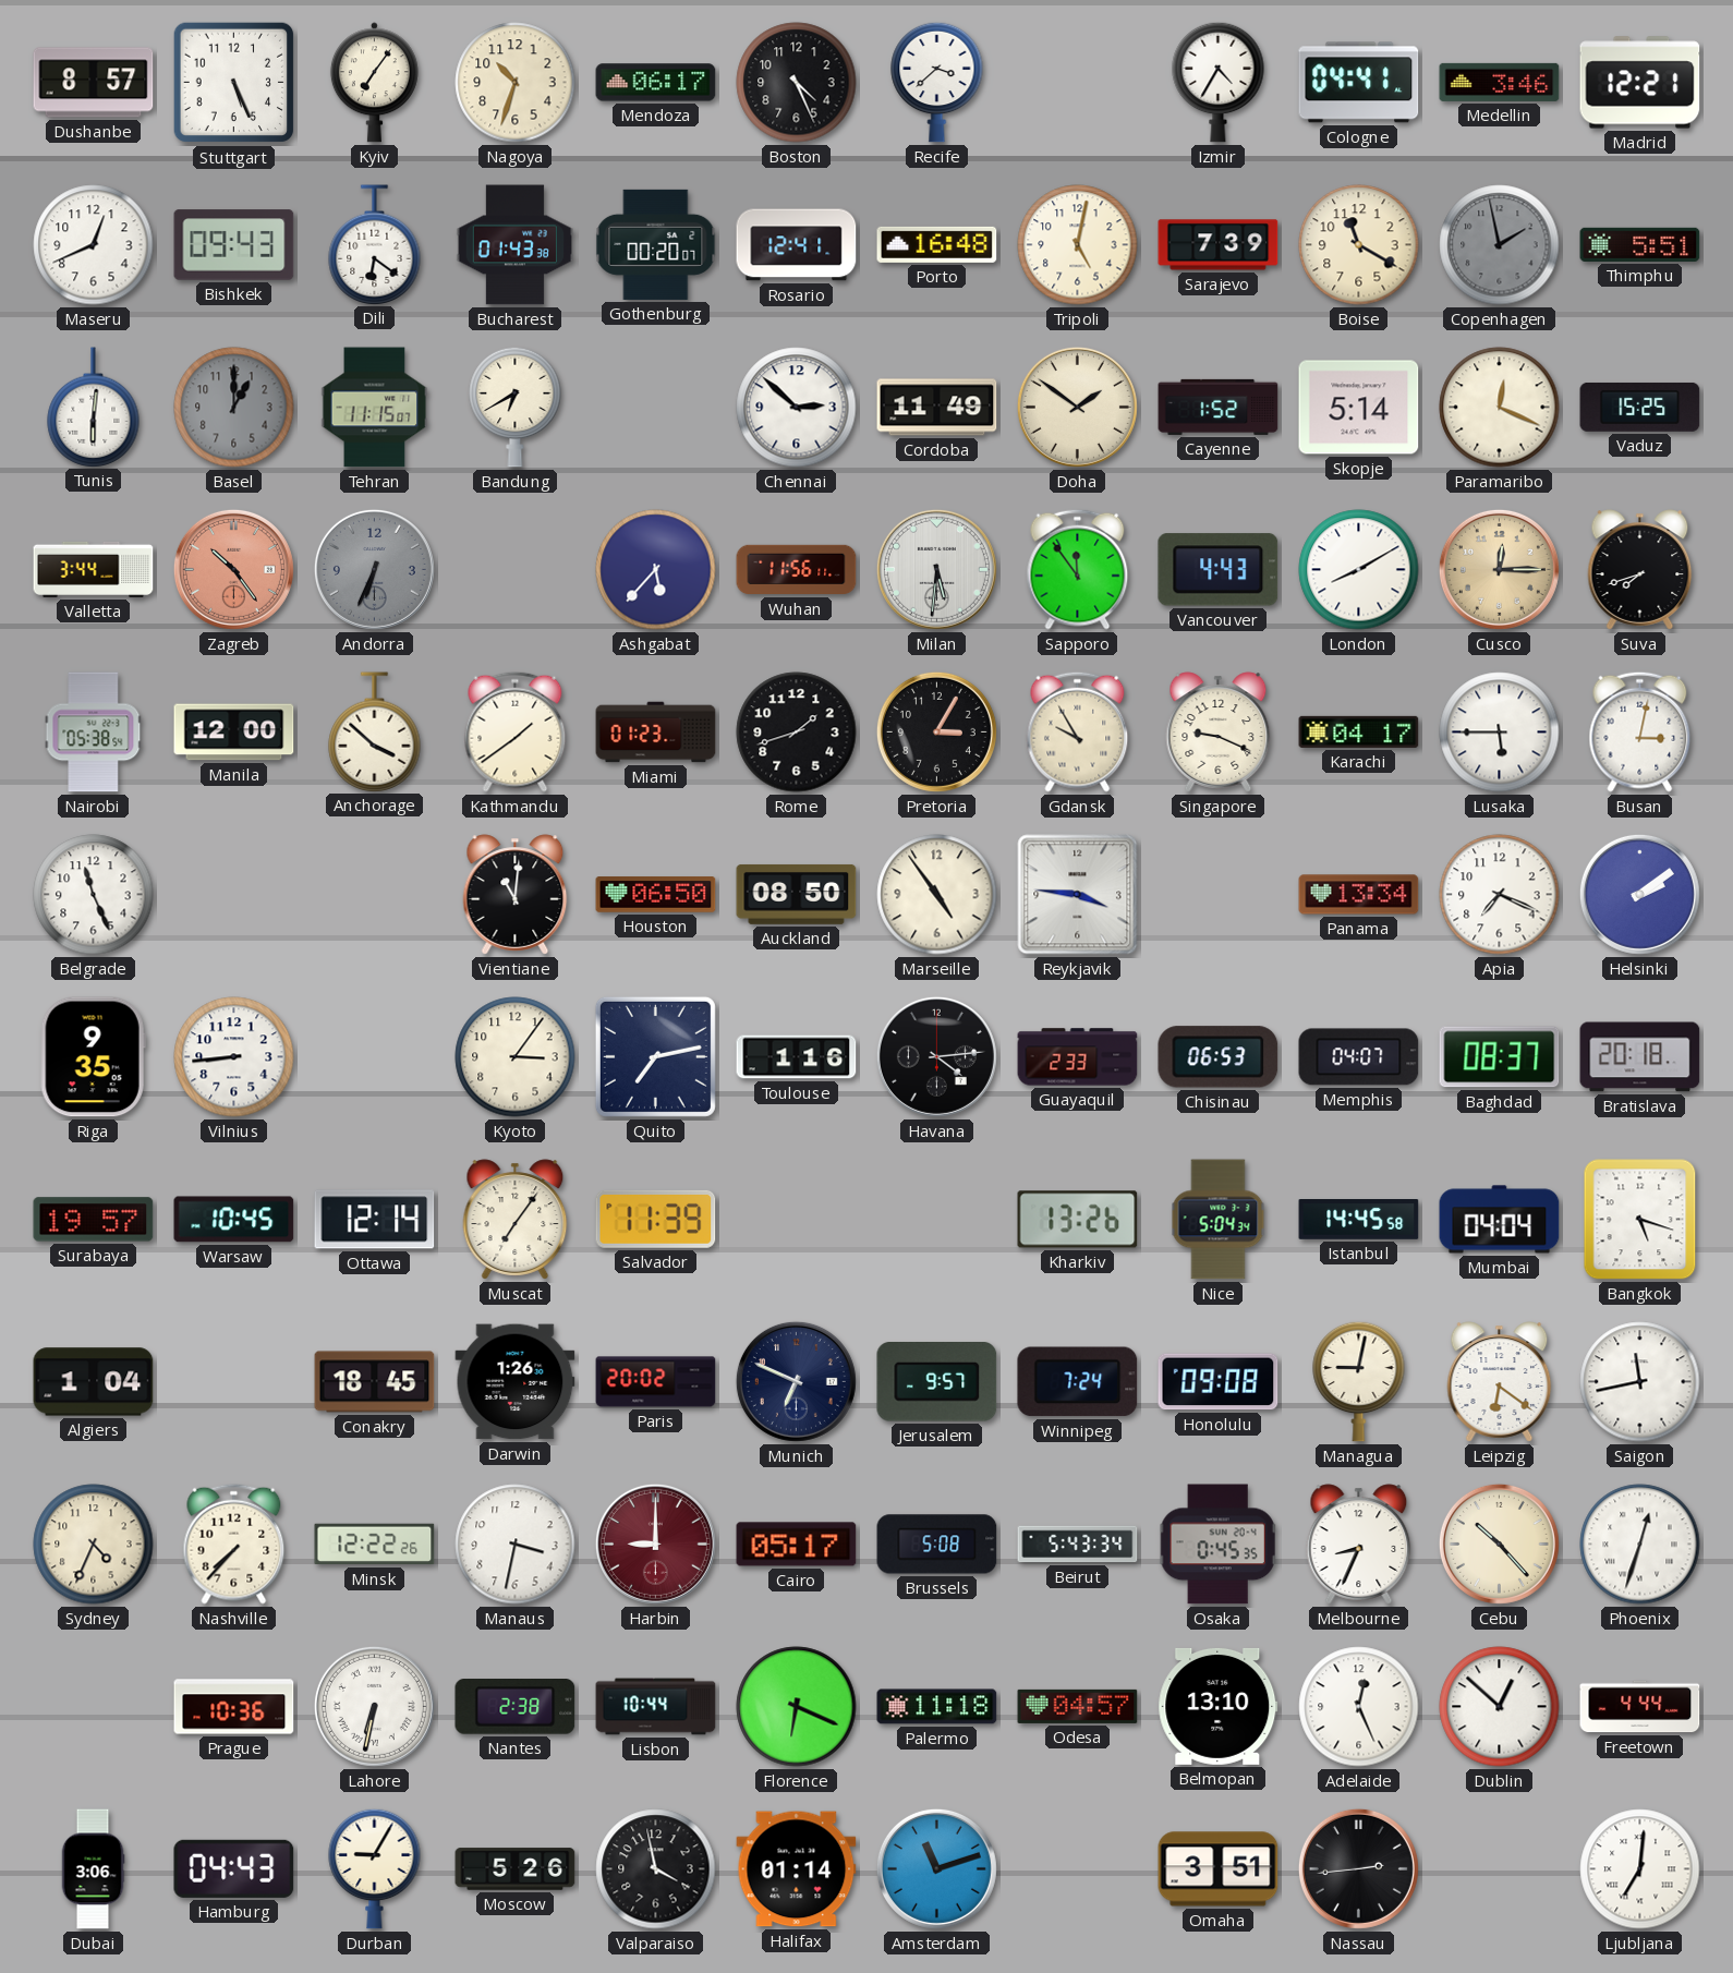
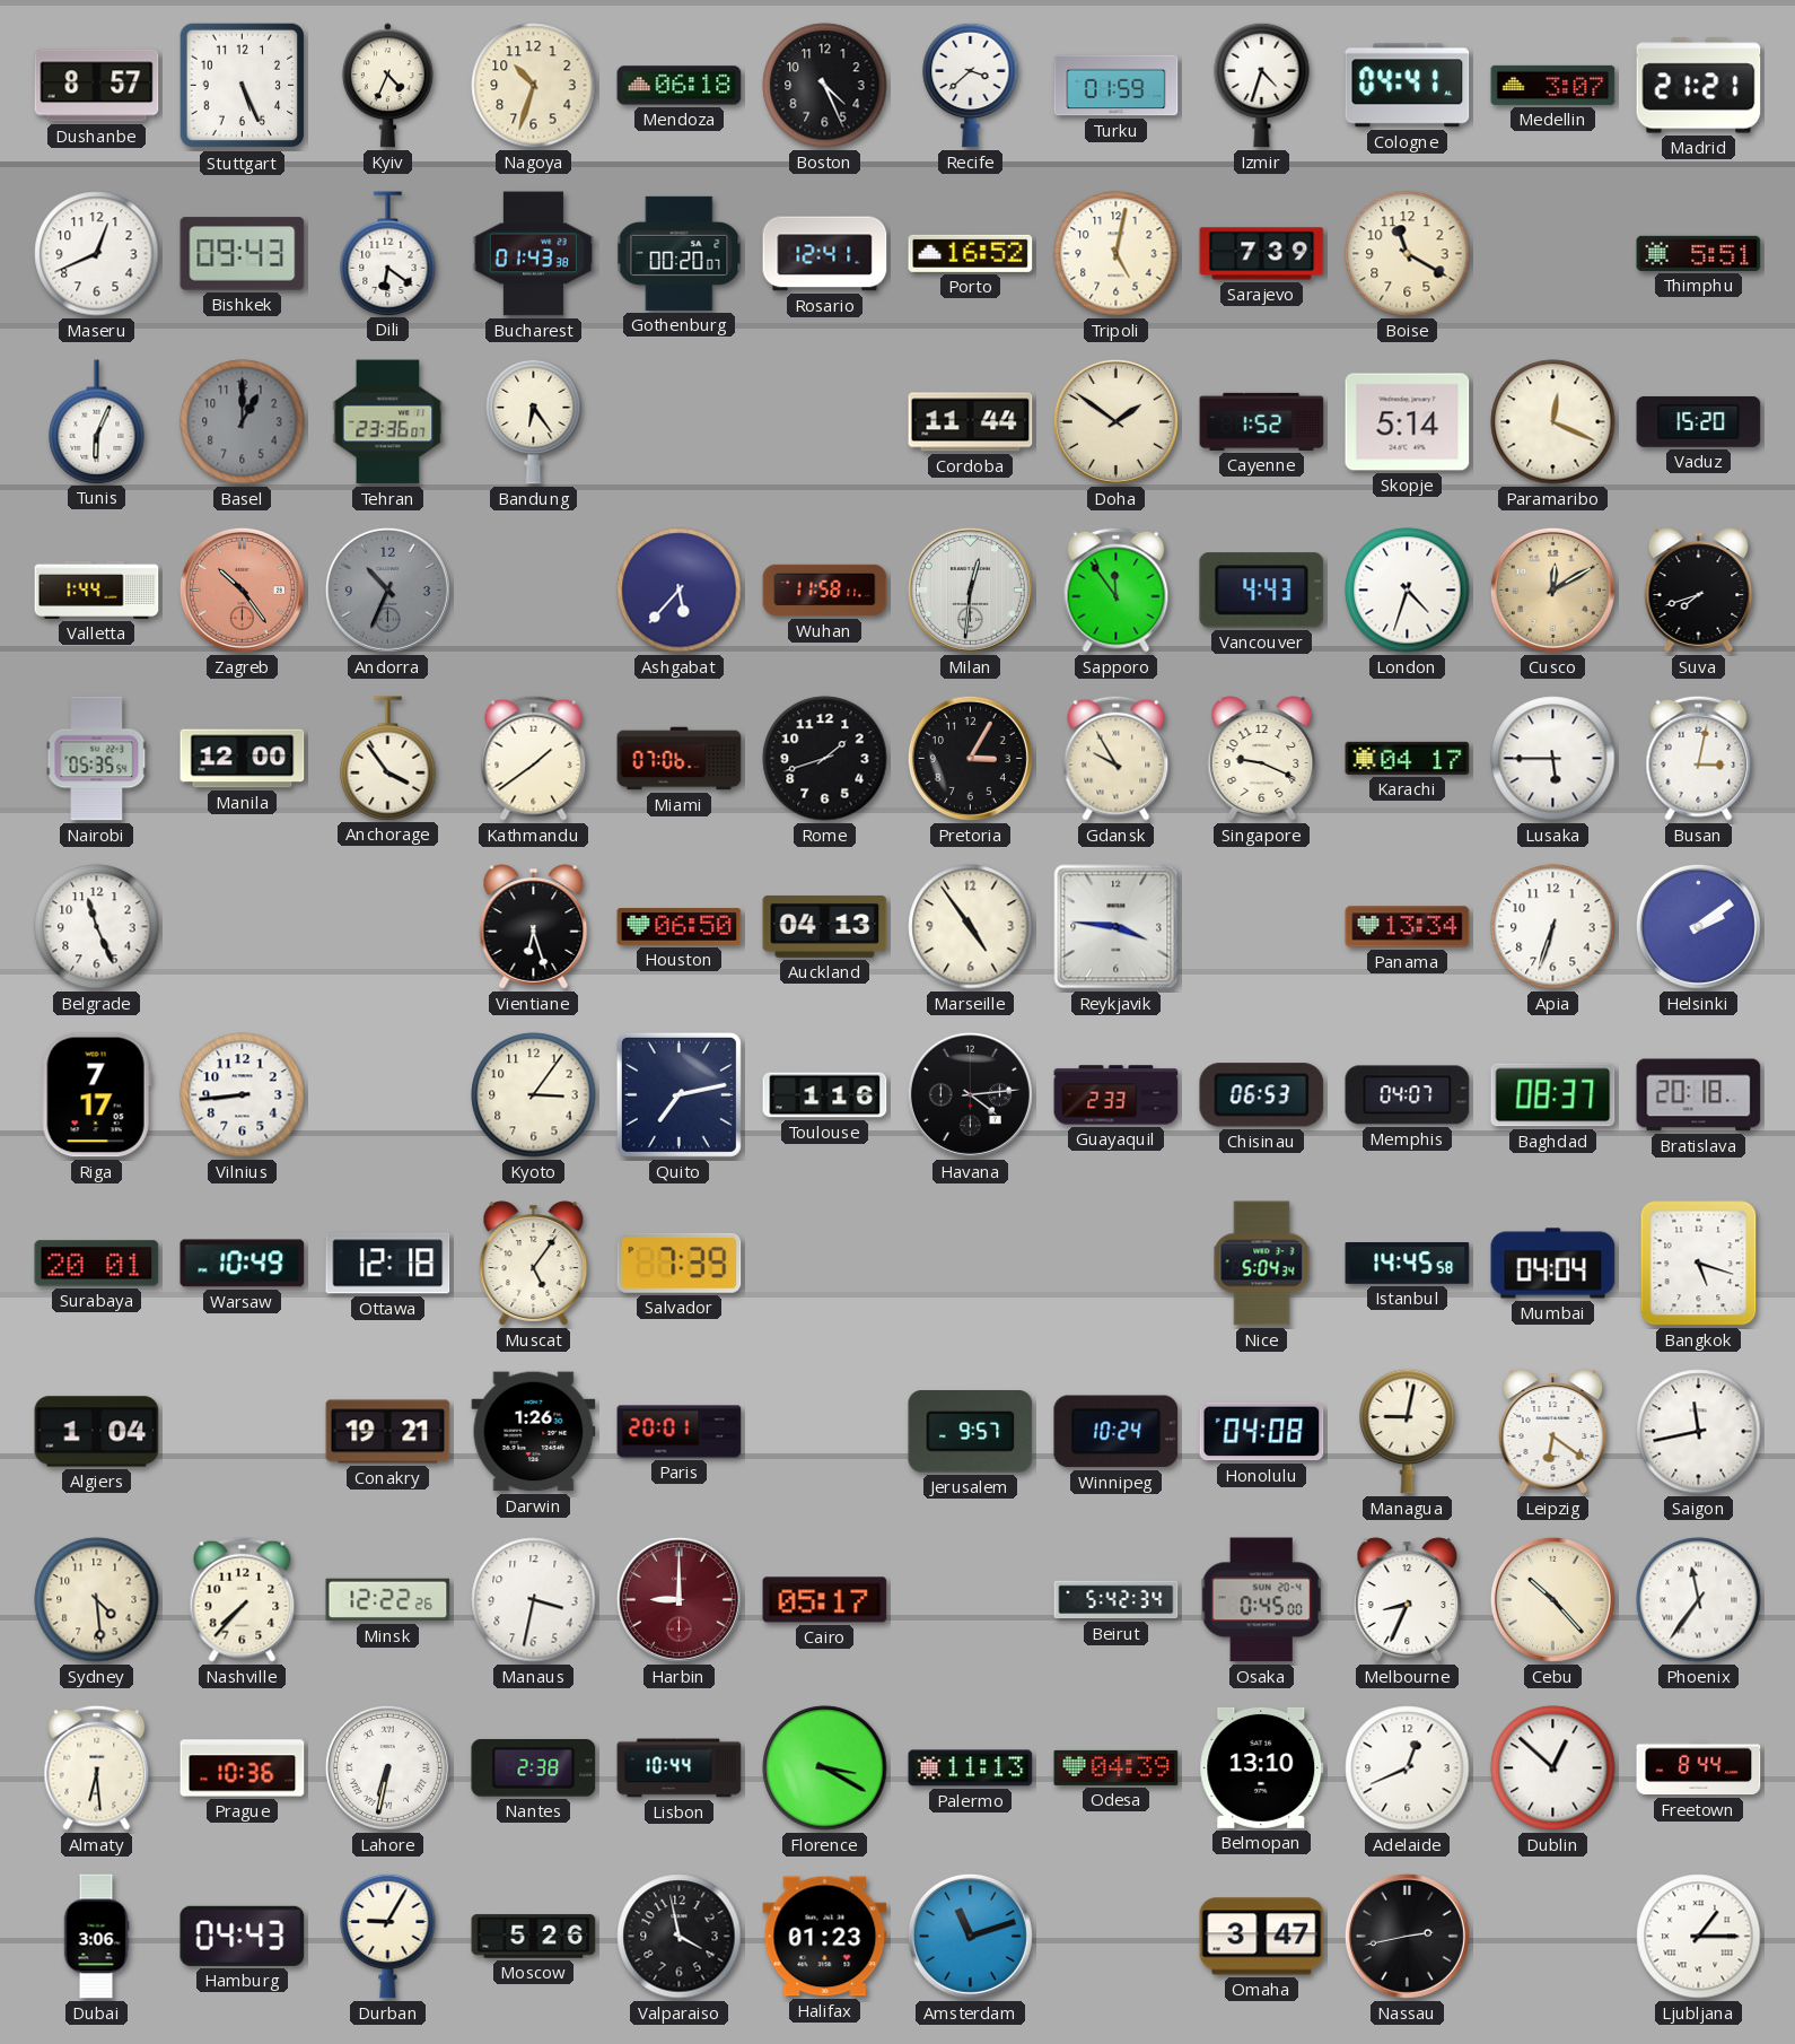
Kyiv: 7:06 -> 4:34 (387, 86)
Mendoza: 06:17 -> 06:18 (680, 86)
Turku: none -> 01:59 (1117, 86)
Izmir: 4:35 -> 4:33 (1262, 85)
Medellin: 3:46 -> 3:07 (1553, 85)
Madrid: 12:21 -> 21:21 (1699, 86)
Porto: 16:48 -> 16:52 (971, 253)
Copenhagen: 1:58 -> none (1500, 245)
Tunis: 6:01 -> 6:04 (97, 421)
Tehran: 11:15 -> 23:36 (388, 422)
Bandung: 6:40 -> 6:24 (534, 421)
Chennai: 2:52 -> none (797, 408)
Cordoba: 11:49 -> 11:44 (971, 422)
Vaduz: 15:25 -> 15:20 (1699, 421)
Valletta: 3:44 -> 1:44 (97, 589)
Andorra: 6:34 -> 10:34 (387, 589)
Wuhan: 11:56 -> 11:58 (825, 591)
Milan: 5:31 -> 12:31 (970, 589)
London: 8:10 -> 4:33 (1408, 591)
Cusco: 12:15 -> 12:10 (1552, 589)
Nairobi: 05:38 -> 05:35 (97, 759)
Anchorage: 3:52 -> 3:54 (388, 758)
Miami: 01:23 -> 07:06 (680, 759)
Vientiane: 11:01 -> 6:27 (534, 927)
Auckland: 08:50 -> 04:13 (825, 926)
Apia: 7:19 -> 6:33 (1553, 927)
Riga: 9:35 -> 7:17 (96, 1095)
Surabaya: 19:57 -> 20:01 (97, 1264)
Warsaw: 10:45 -> 10:49 (243, 1264)
Ottawa: 12:14 -> 12:18 (388, 1264)
Muscat: 7:06 -> 5:06 (534, 1264)
Salvador: 11:39 -> 7:39 (680, 1263)
Kharkiv: 13:26 -> none (1078, 1220)
Conakry: 18:45 -> 19:21 (388, 1432)
Paris: 20:02 -> 20:01 (680, 1432)
Munich: 6:49 -> none (796, 1381)
Winnipeg: 7:24 -> 10:24 (1117, 1432)
Honolulu: 09:08 -> 04:08 (1262, 1432)
Sydney: 4:34 -> 4:29 (97, 1600)
Brussels: 5:08 -> none (937, 1545)
Beirut: 5:43 -> 5:42 (1117, 1600)
Osaka: 0:45:35 -> 0:45:00 (1262, 1600)
Phoenix: 12:33 -> 11:36 (1699, 1600)
Almaty: none -> 6:29 (97, 1767)
Florence: 6:19 -> 3:20 (825, 1768)
Palermo: 11:18 -> 11:13 (971, 1768)
Odesa: 04:57 -> 04:39 (1117, 1767)
Adelaide: 12:26 -> 12:41 (1408, 1768)
Freetown: 4:44 -> 8:44 (1699, 1768)
Halifax: 01:14 -> 01:23 (825, 1937)
Omaha: 3:51 -> 3:47 (1262, 1937)
Nassau: 2:44 -> 2:43 (1407, 1936)
Ljubljana: 7:01 -> 1:15 (1699, 1937)
